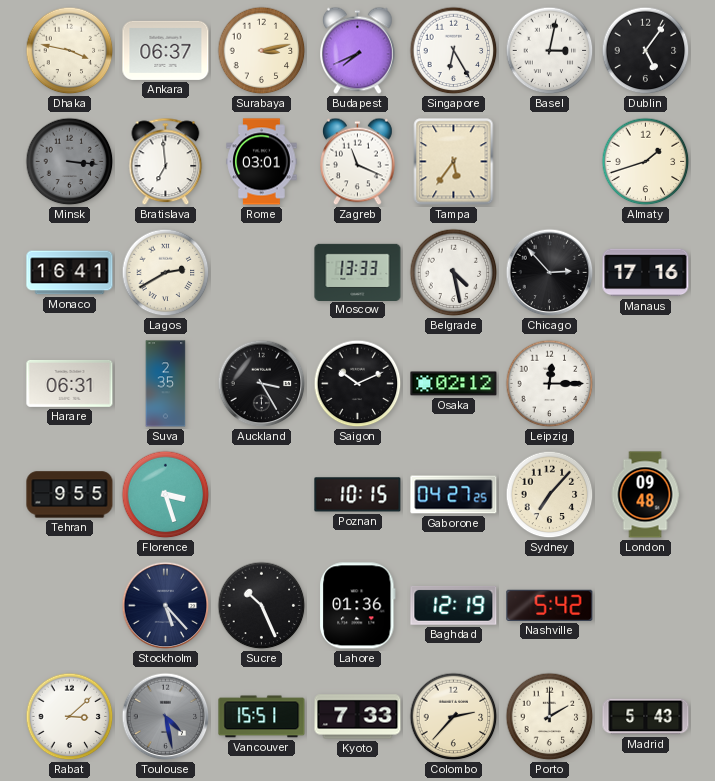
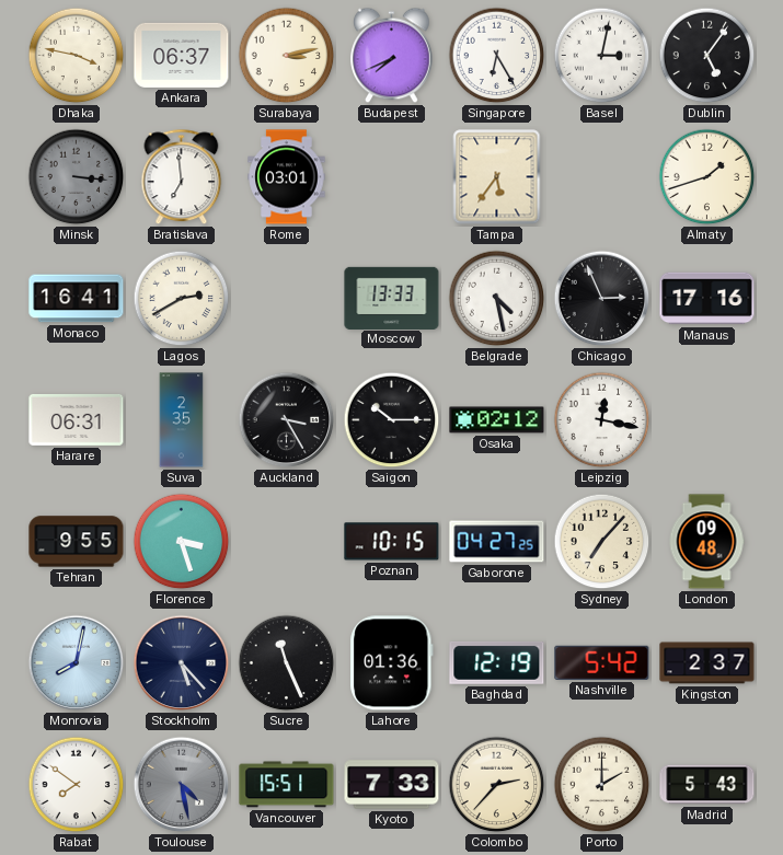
Zagreb: 11:19 -> none (358, 162)
Chicago: 2:53 -> 2:56 (602, 299)
Saigon: 10:11 -> 10:15 (392, 420)
Leipzig: 12:15 -> 12:17 (602, 420)
Monrovia: none -> 8:02 (77, 663)
Sucre: 10:26 -> 11:26 (287, 663)
Kingston: none -> 2:37 (707, 663)
Rabat: 3:08 -> 7:51 (77, 785)
